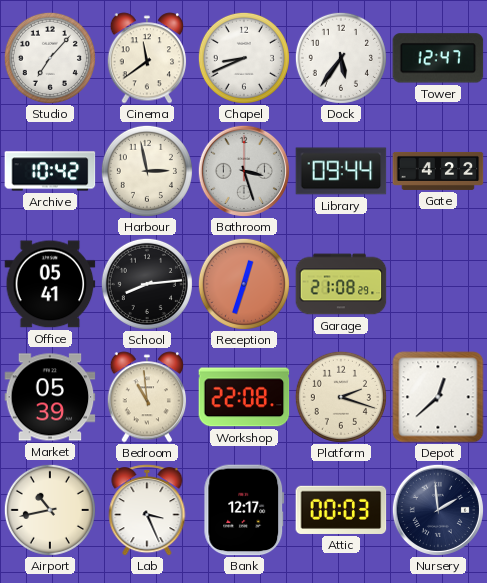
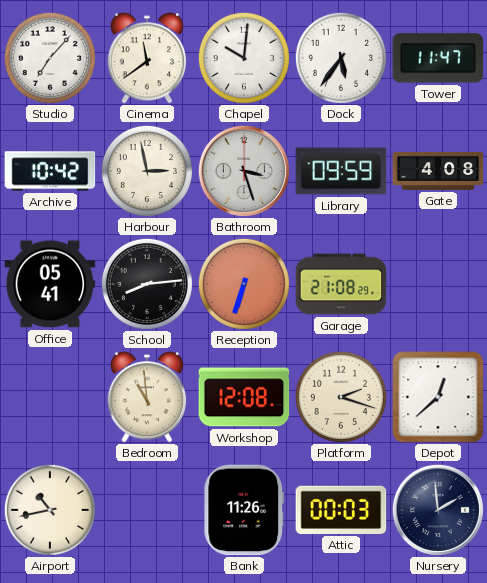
Chapel: 8:41 -> 10:01 (244, 58)
Tower: 12:47 -> 11:47 (438, 58)
Library: 09:44 -> 09:59 (341, 171)
Gate: 4:22 -> 4:08 (438, 171)
Reception: 12:33 -> 6:33 (244, 284)
Market: 05:39 -> none (50, 397)
Workshop: 22:08 -> 12:08 (244, 397)
Lab: 3:26 -> none (147, 510)
Bank: 12:17 -> 11:26 (244, 510)
